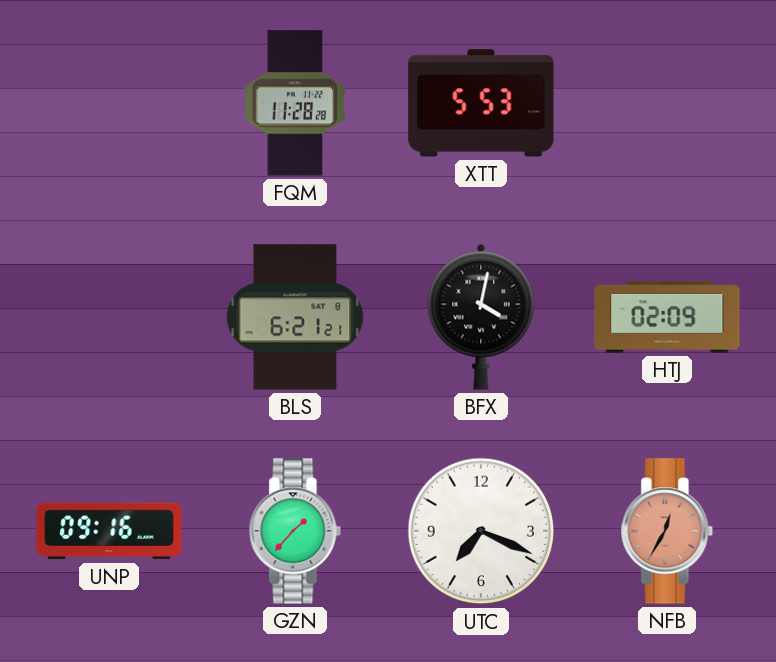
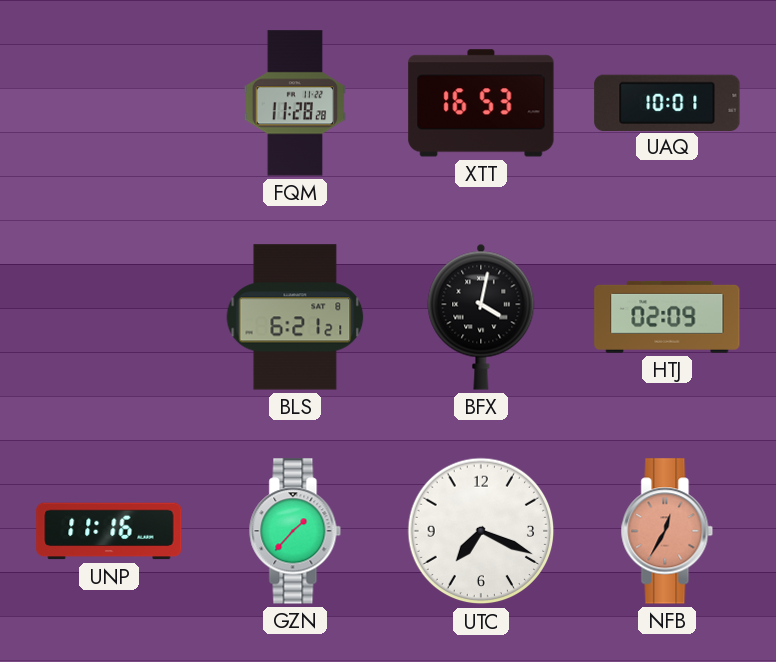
XTT: 5:53 -> 16:53 (481, 103)
UAQ: none -> 10:01 (667, 102)
UNP: 09:16 -> 11:16 (109, 531)
